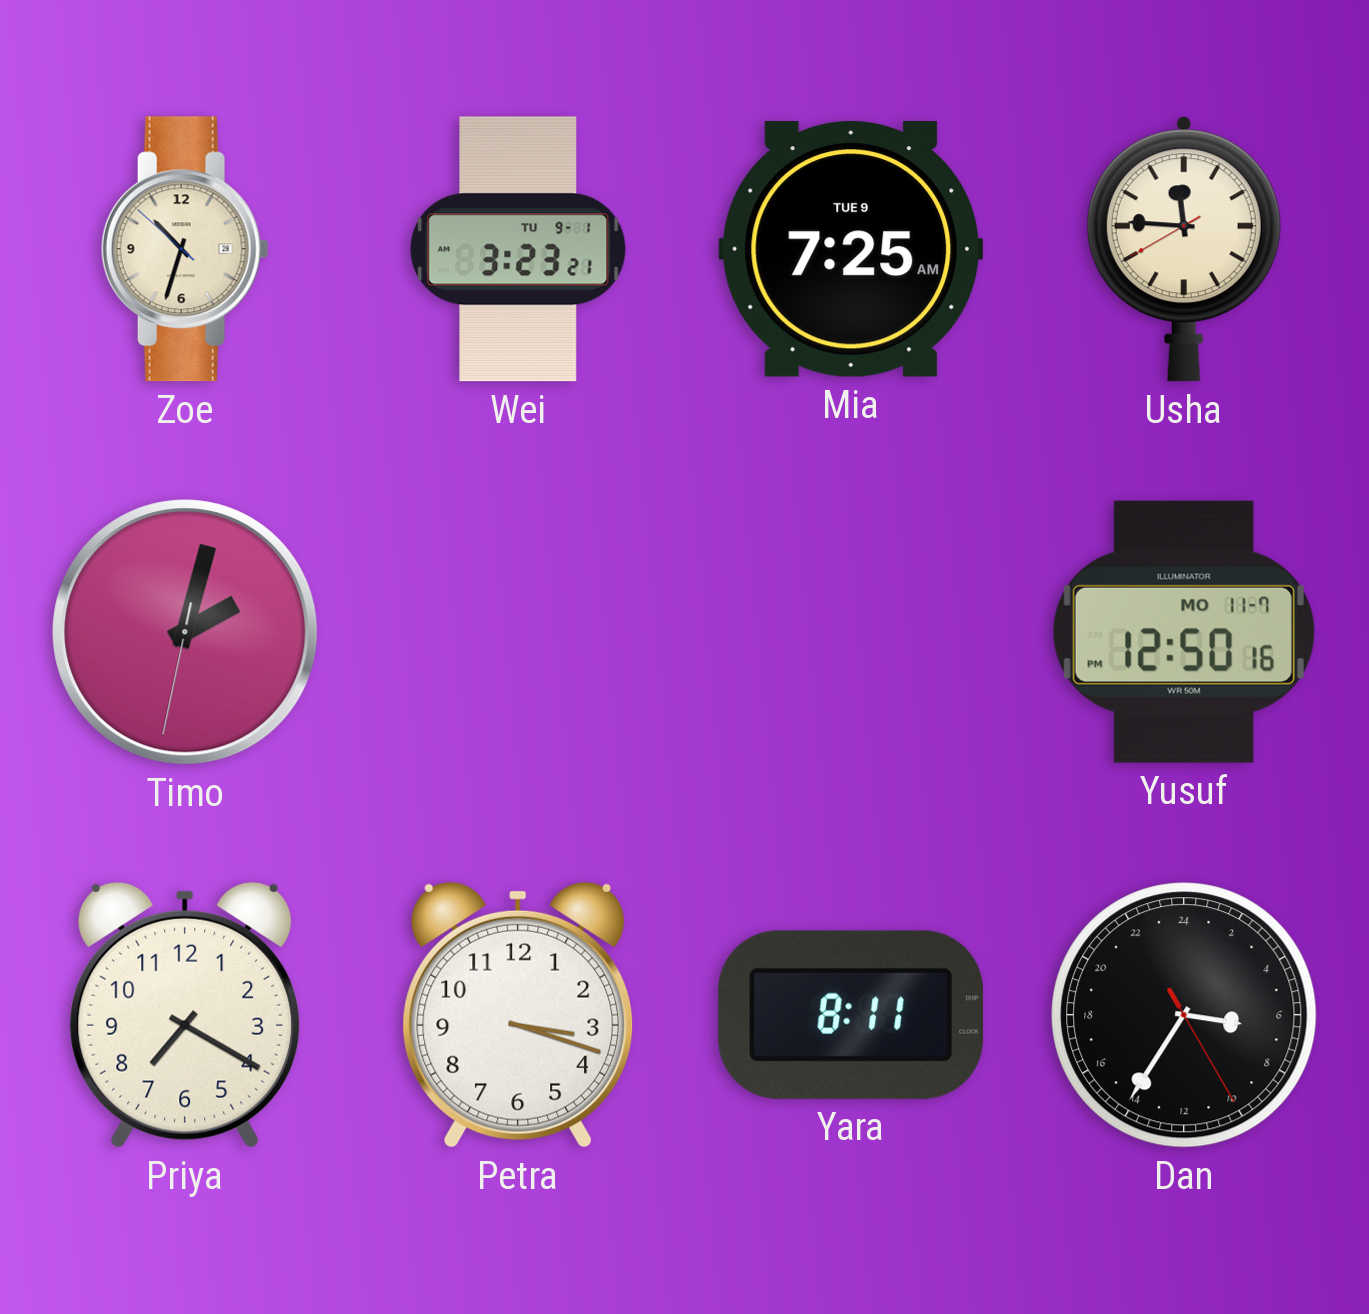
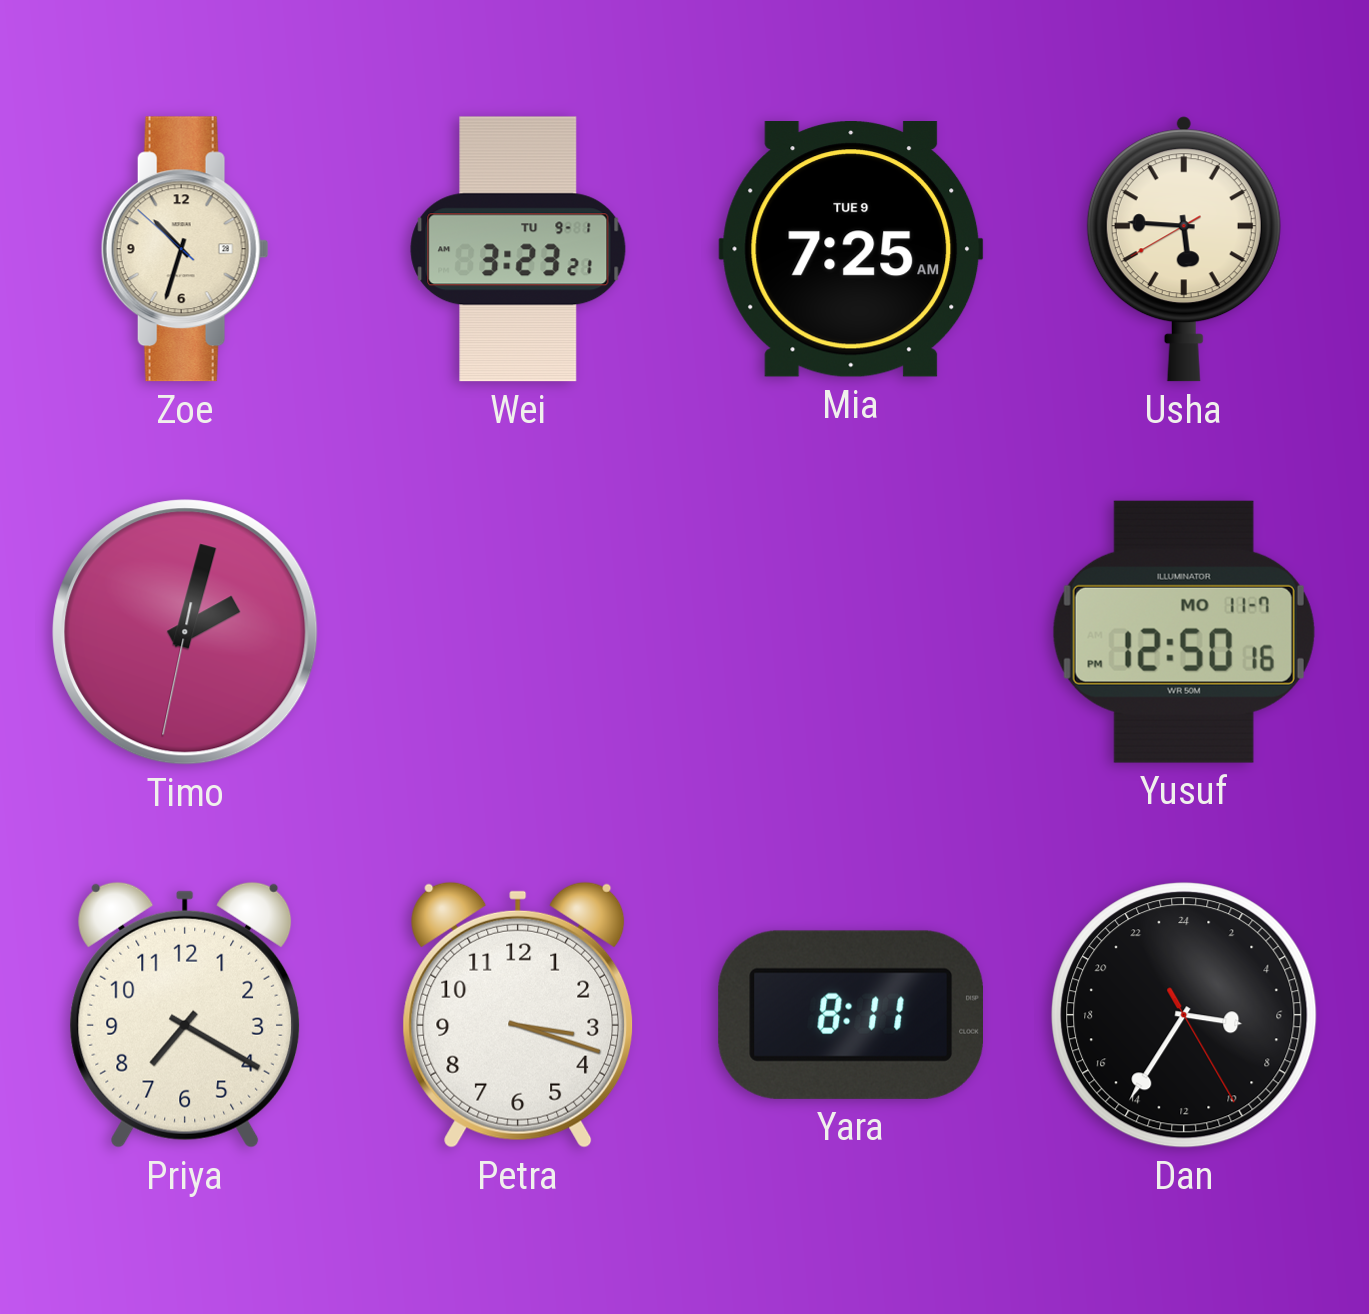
Usha: 11:45 -> 5:45 (1184, 249)
